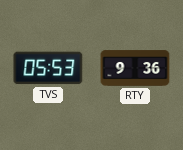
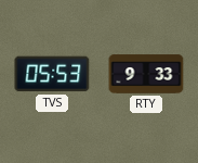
RTY: 9:36 -> 9:33 (146, 74)
